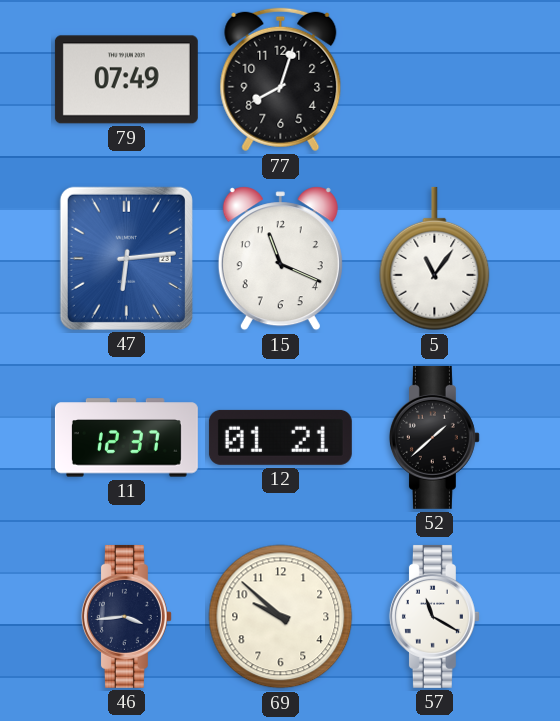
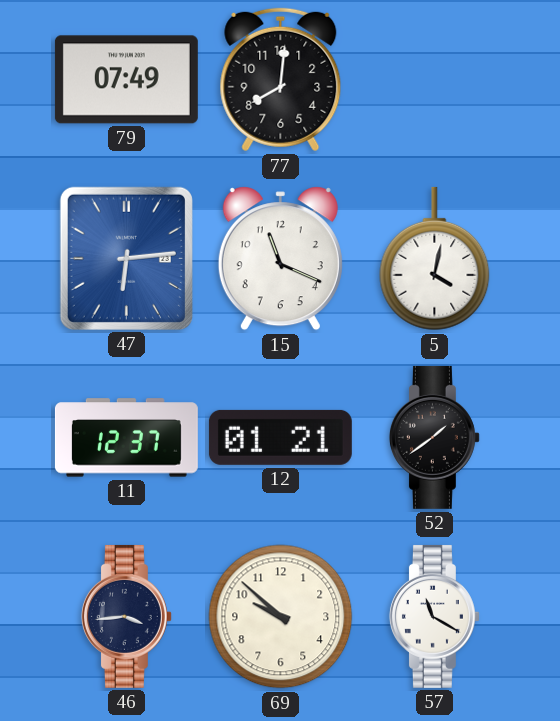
77: 8:03 -> 8:01 (281, 80)
5: 11:06 -> 4:02 (435, 259)
52: 1:38 -> 1:39 (434, 437)
